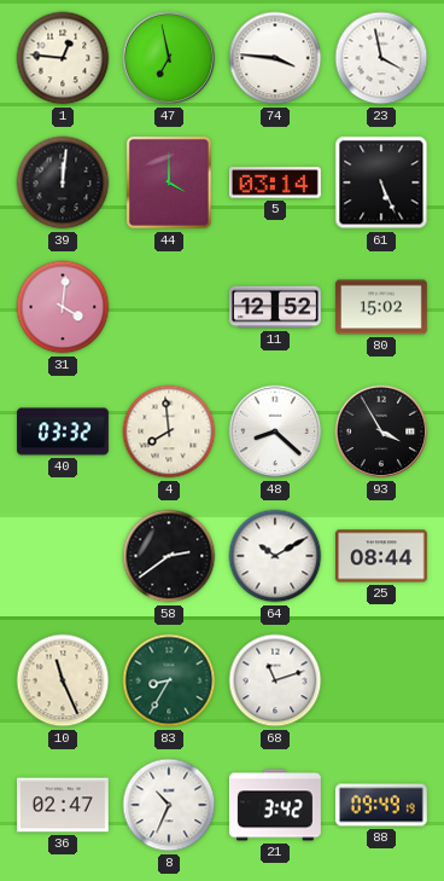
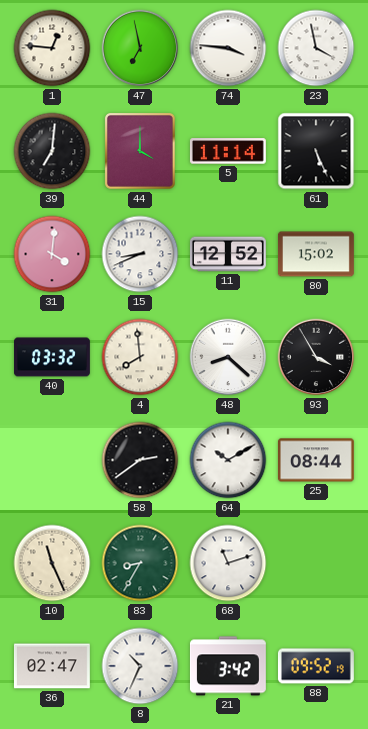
39: 12:01 -> 7:01 (52, 151)
5: 03:14 -> 11:14 (228, 151)
15: none -> 8:41 (140, 254)
88: 09:49 -> 09:52 (316, 666)
